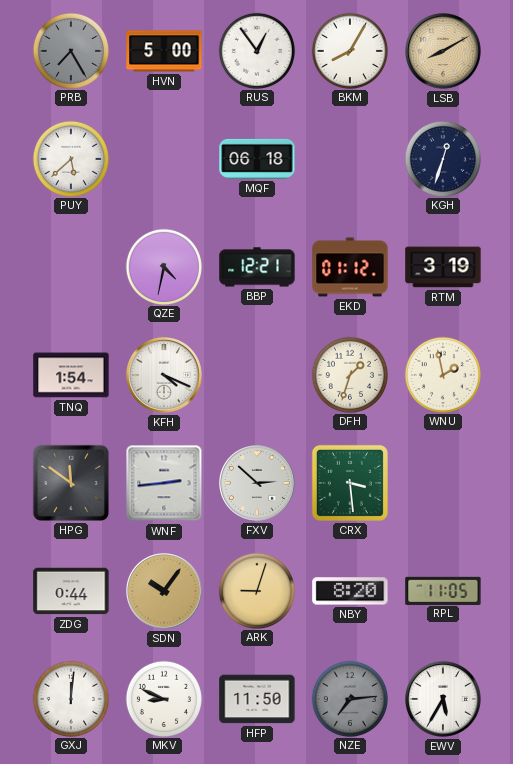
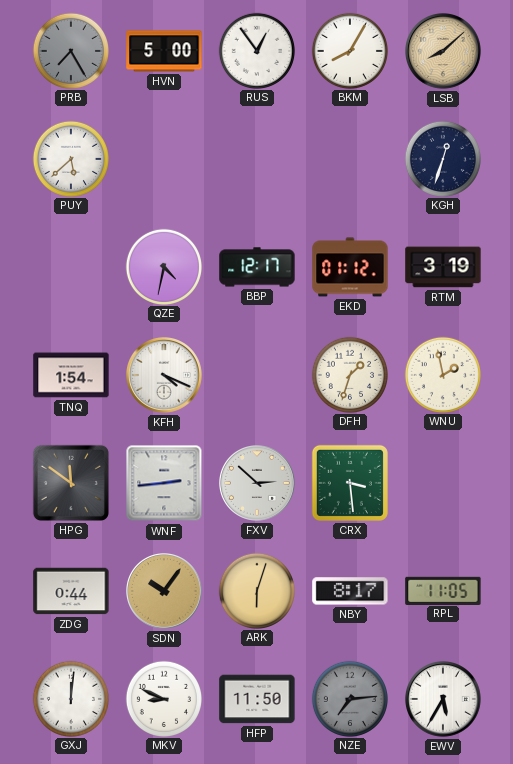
LSB: 8:10 -> 8:08 (444, 52)
MQF: 06:18 -> none (257, 159)
BBP: 12:21 -> 12:17 (257, 267)
ARK: 9:03 -> 6:03 (256, 590)
NBY: 8:20 -> 8:17 (350, 591)
